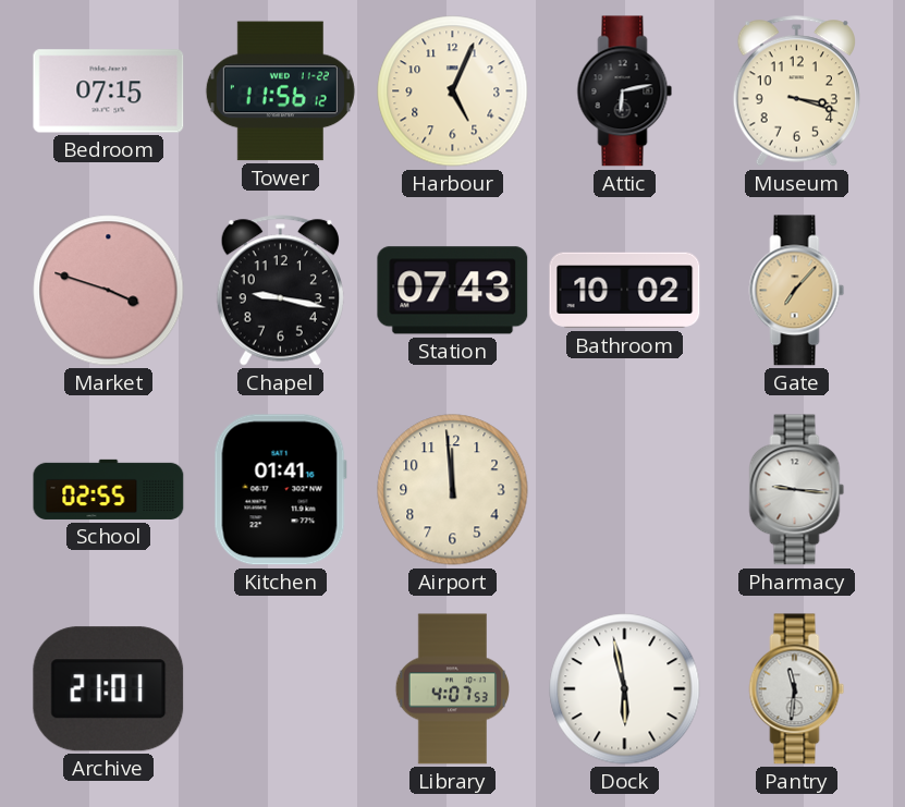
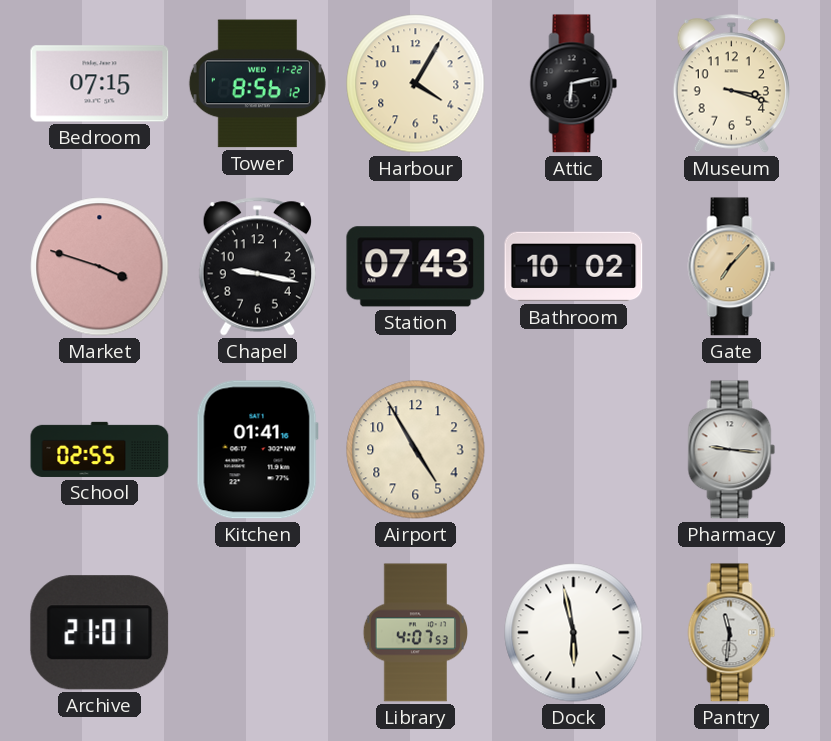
Tower: 11:56 -> 8:56 (257, 84)
Harbour: 5:04 -> 4:05 (416, 84)
Airport: 11:59 -> 4:55 (416, 450)
